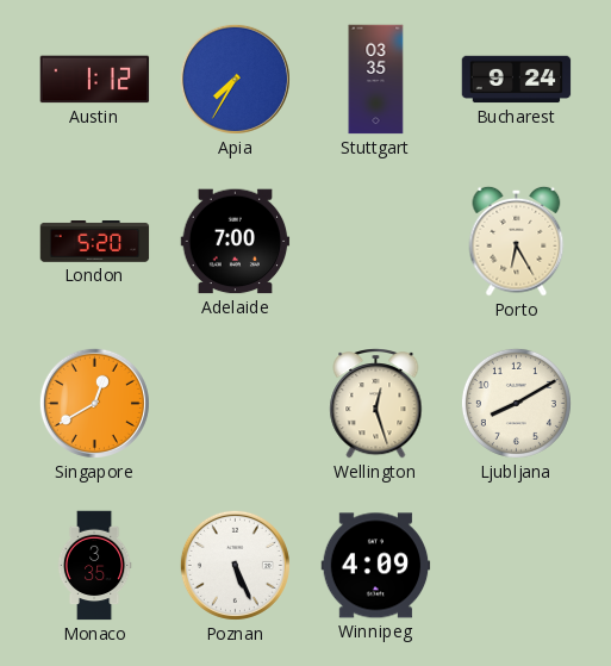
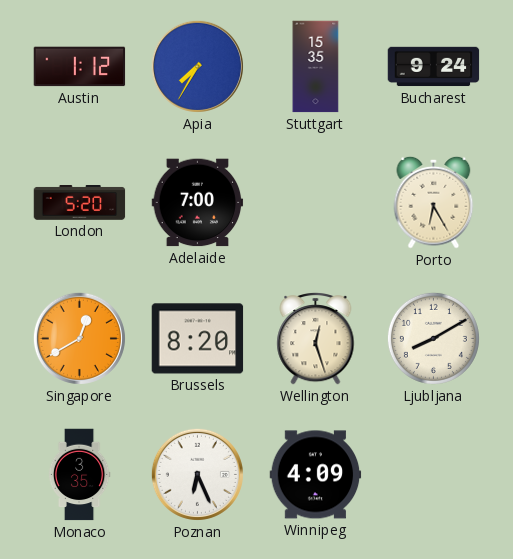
Stuttgart: 03:35 -> 15:35 (316, 67)
Brussels: none -> 8:20 (198, 339)
Poznan: 5:26 -> 6:26 (197, 474)
